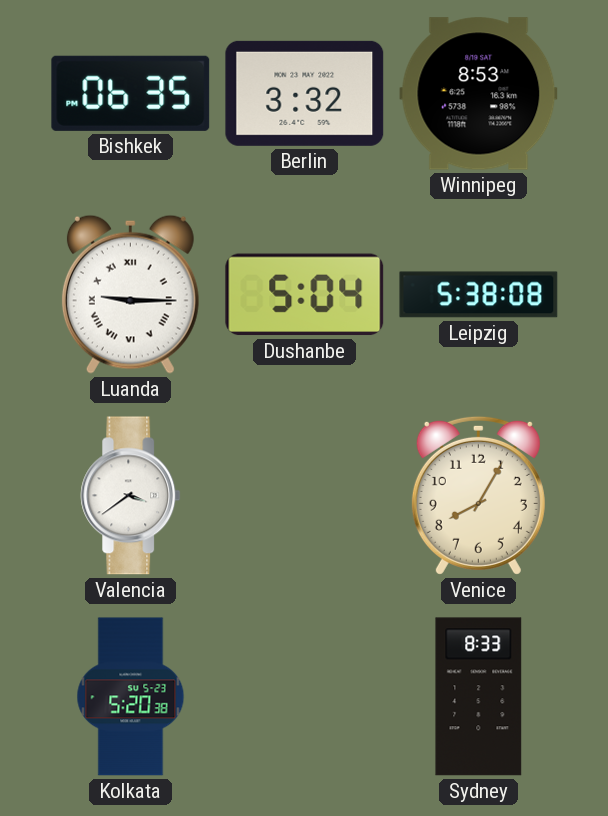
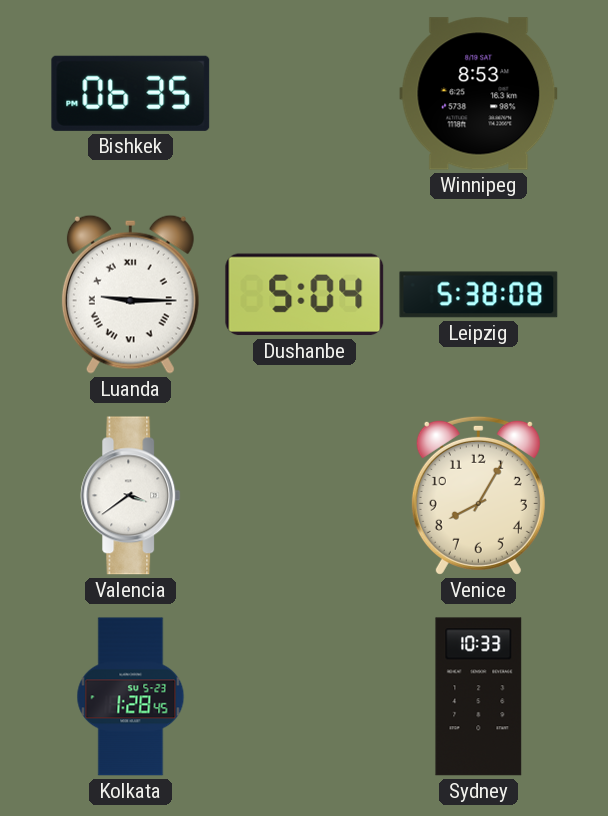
Berlin: 3:32 -> none (305, 93)
Kolkata: 5:20 -> 1:28 (131, 697)
Sydney: 8:33 -> 10:33 (479, 697)
